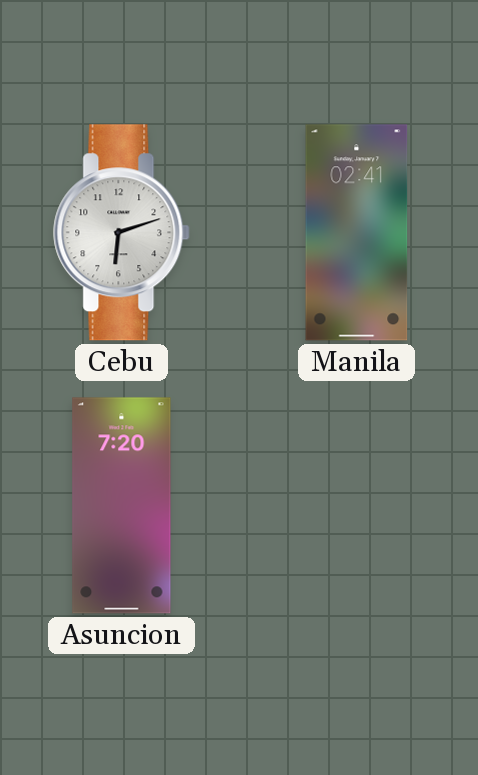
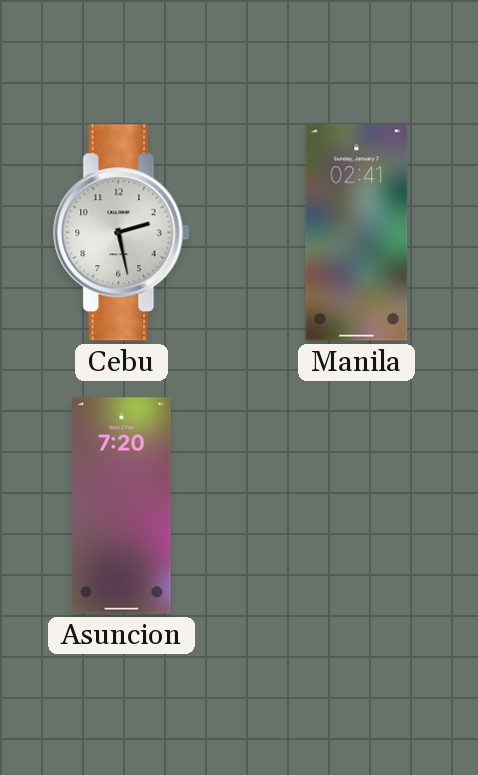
Cebu: 6:12 -> 2:28 (122, 233)
